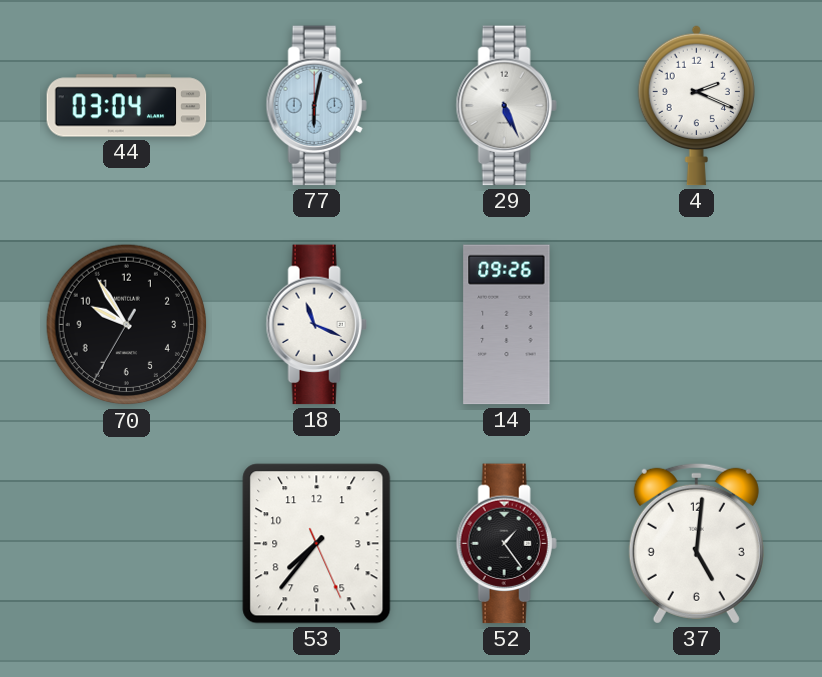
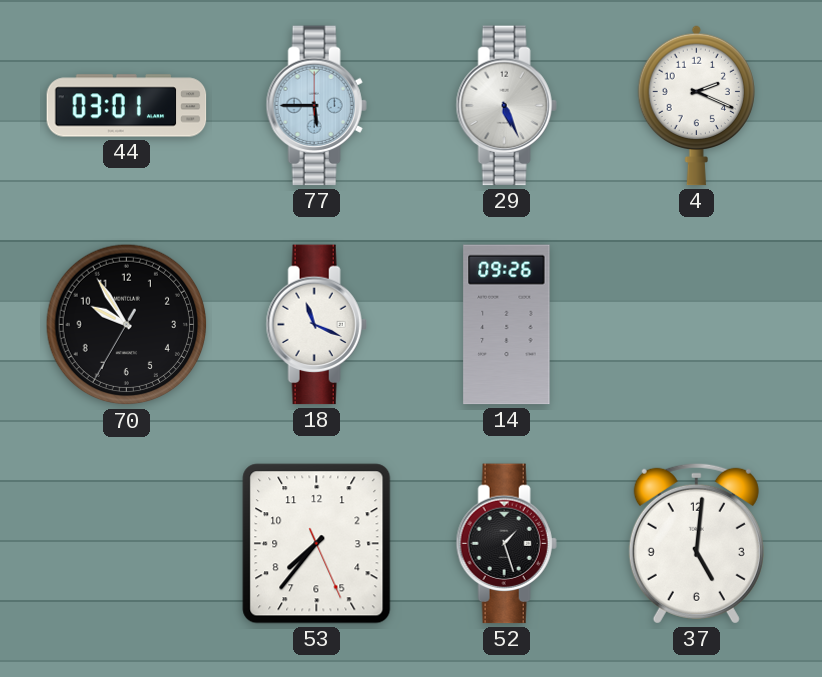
44: 03:04 -> 03:01 (127, 106)
77: 6:02 -> 5:45 (316, 106)
52: 1:24 -> 1:27 (506, 544)
